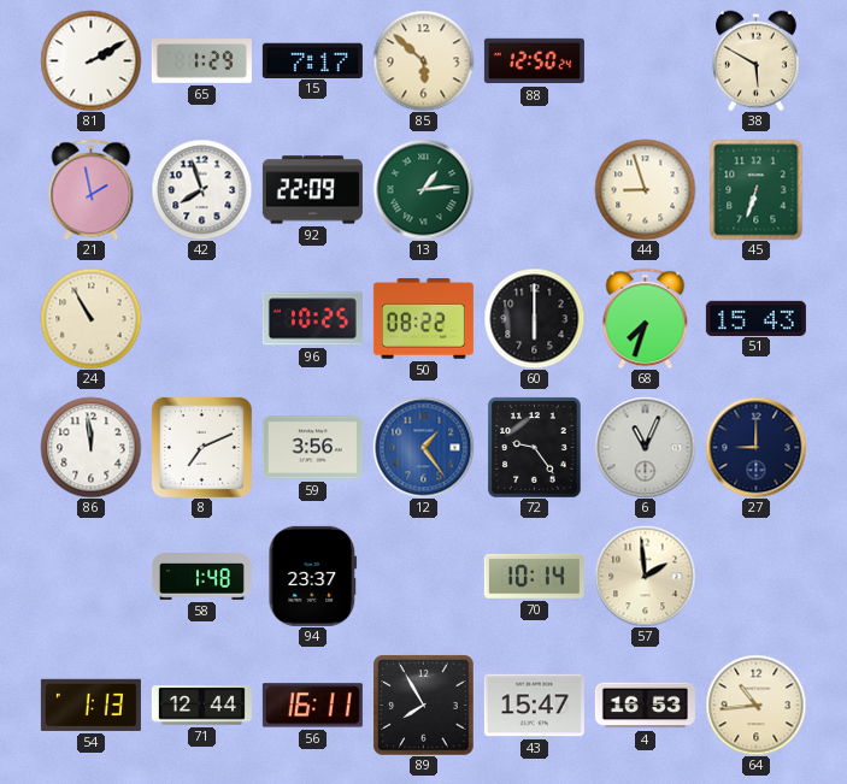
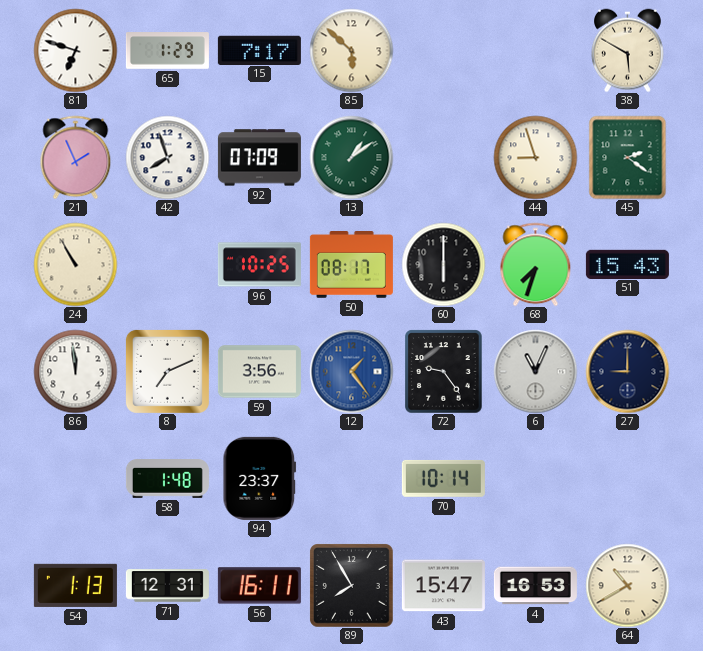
81: 2:10 -> 6:48 (75, 50)
88: 12:50 -> none (534, 61)
21: 1:58 -> 1:56 (76, 157)
92: 22:09 -> 07:09 (259, 158)
13: 1:14 -> 1:09 (351, 157)
45: 6:33 -> 2:21 (628, 157)
50: 08:22 -> 08:17 (351, 265)
57: 1:59 -> none (645, 576)
71: 12:44 -> 12:31 (167, 586)
64: 10:44 -> 10:40 (627, 585)
